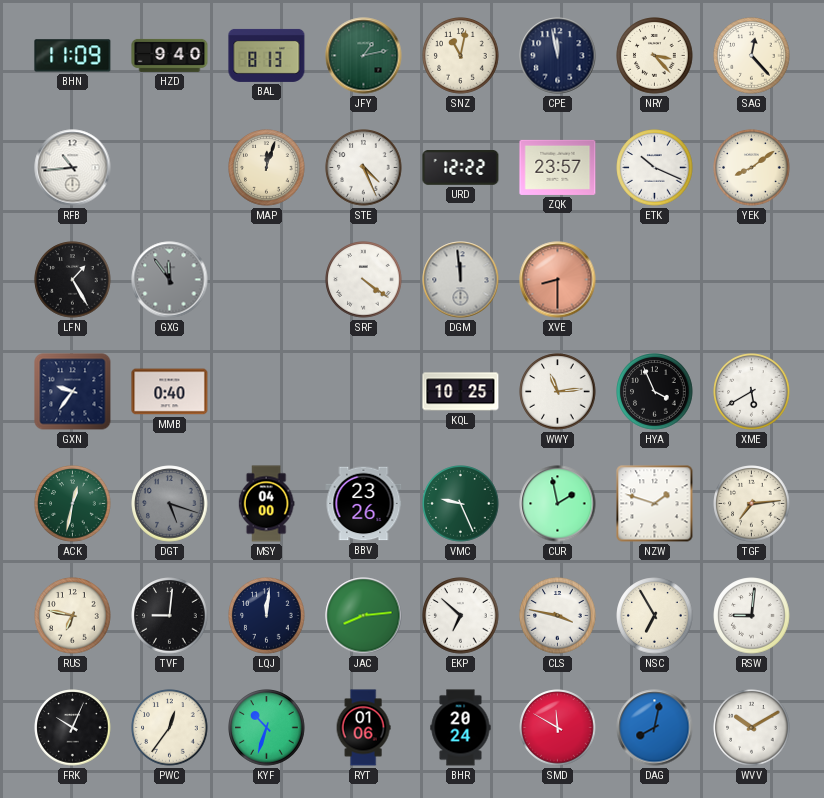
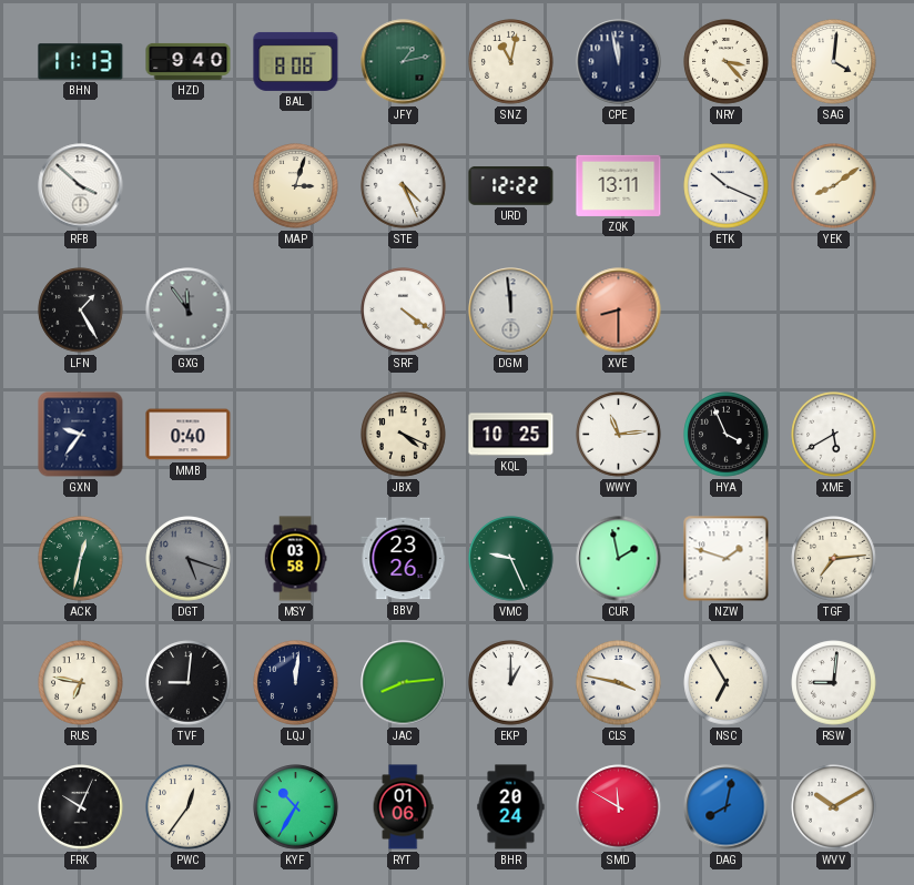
BHN: 11:09 -> 11:13 (81, 62)
BAL: 8:13 -> 8:08 (296, 61)
SAG: 12:23 -> 4:01 (834, 62)
RFB: 10:44 -> 3:52 (81, 186)
MAP: 12:03 -> 3:03 (296, 186)
ZQK: 23:57 -> 13:11 (619, 185)
JBX: none -> 4:19 (404, 435)
MSY: 04:00 -> 03:58 (295, 559)
EKP: 6:52 -> 1:00 (511, 683)
KYF: 10:33 -> 10:35 (296, 807)
